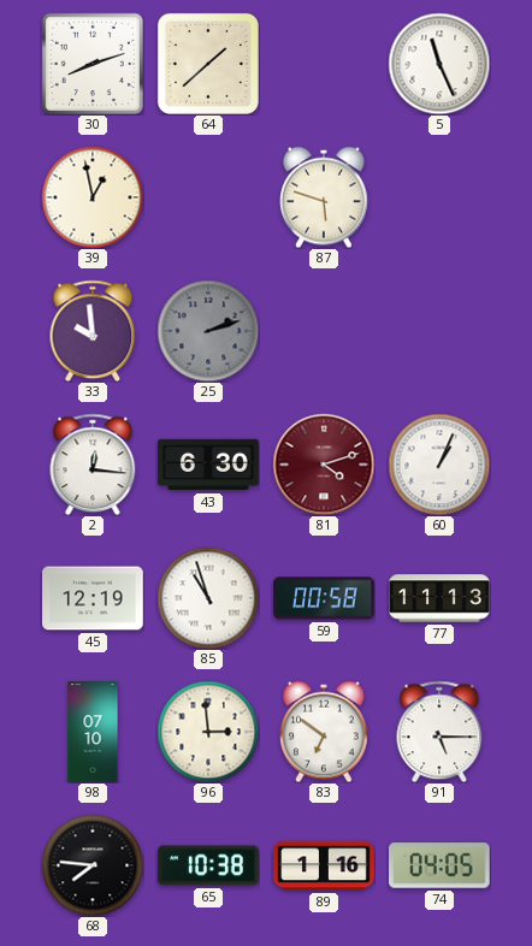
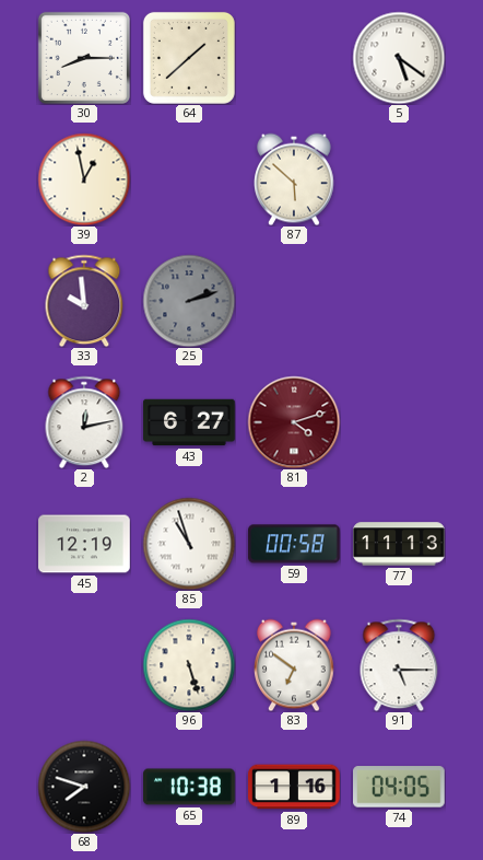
30: 8:12 -> 8:15 (84, 58)
5: 11:26 -> 5:21 (399, 58)
87: 5:48 -> 5:52 (295, 179)
2: 12:16 -> 12:13 (84, 422)
43: 6:30 -> 6:27 (189, 422)
60: 1:04 -> none (439, 465)
98: 07:10 -> none (93, 732)
96: 2:59 -> 5:27 (189, 665)
68: 7:46 -> 7:48 (84, 787)
